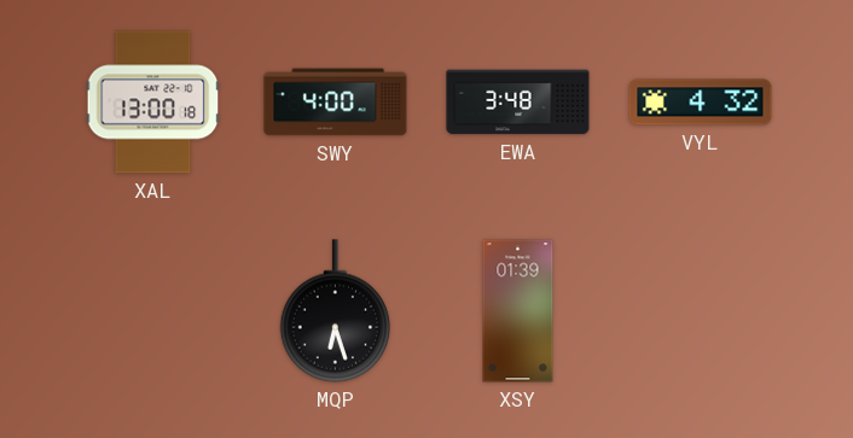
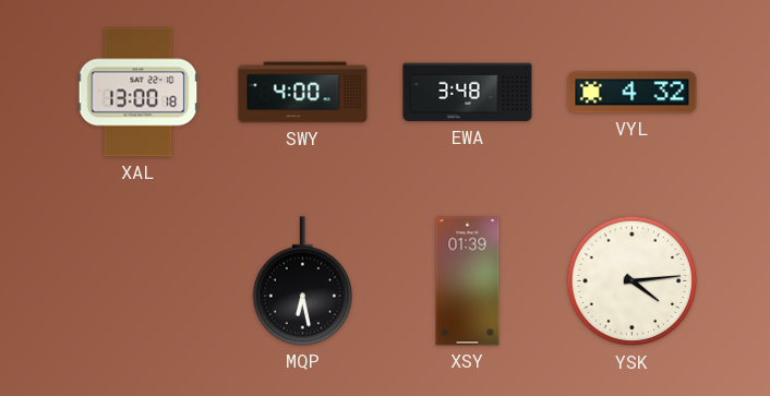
MQP: 6:27 -> 6:28 (302, 281)
YSK: none -> 4:14 (633, 281)
